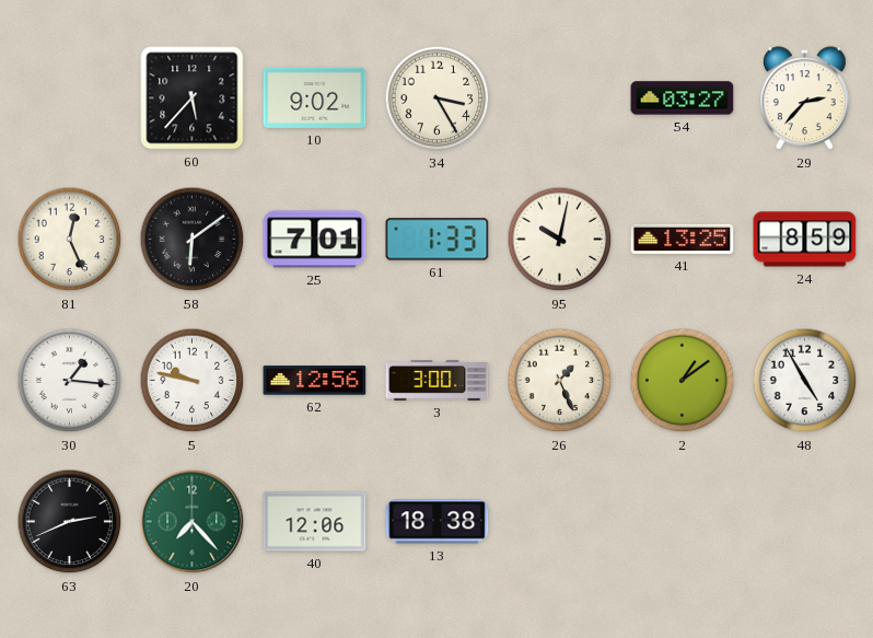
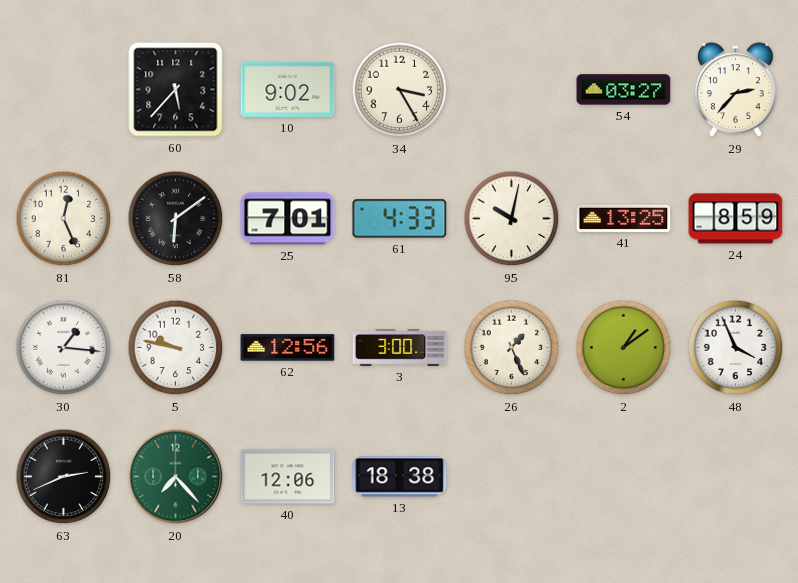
61: 1:33 -> 4:33 (400, 219)
48: 4:55 -> 3:56 (736, 348)
